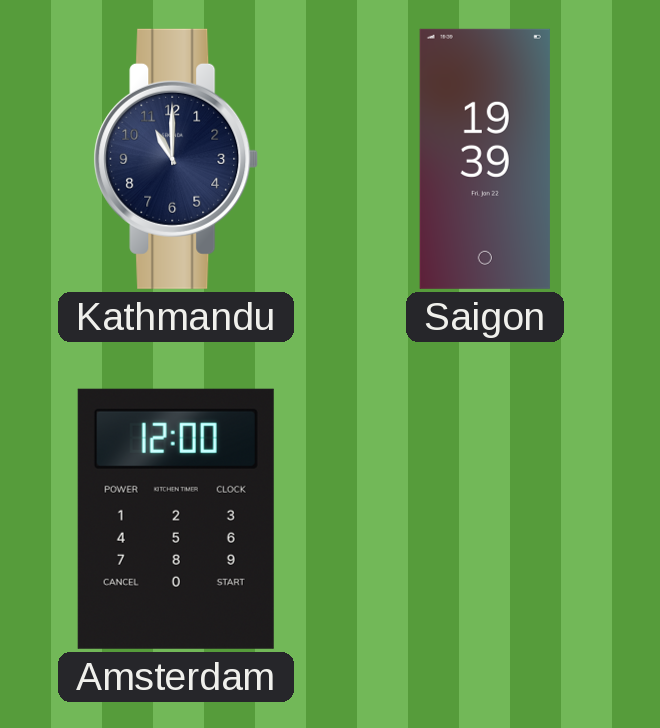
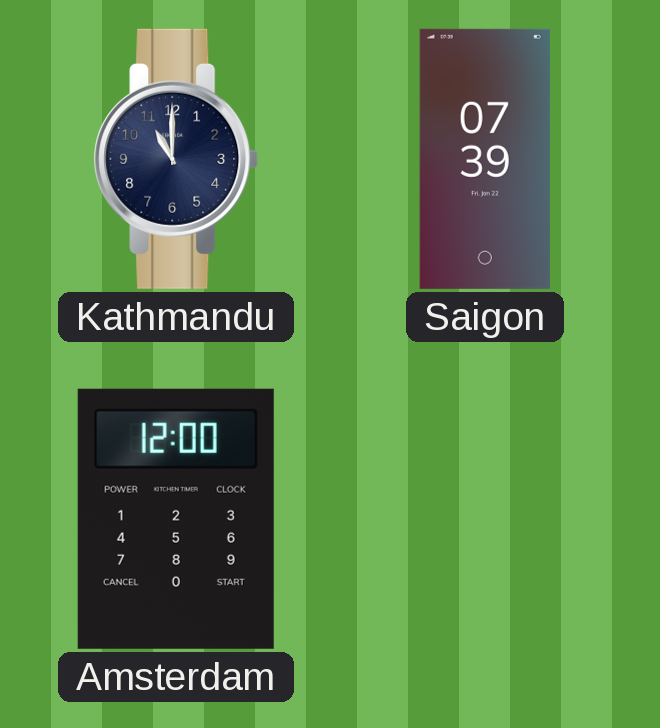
Saigon: 19:39 -> 07:39 (485, 159)
